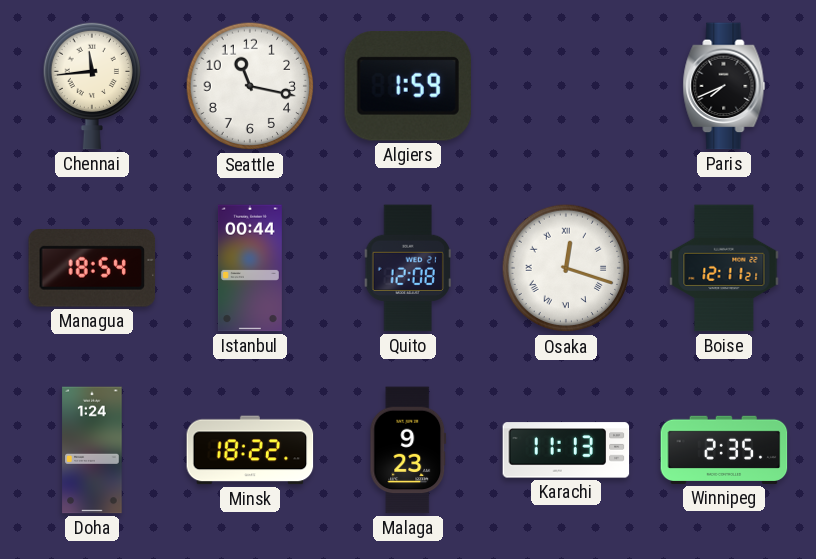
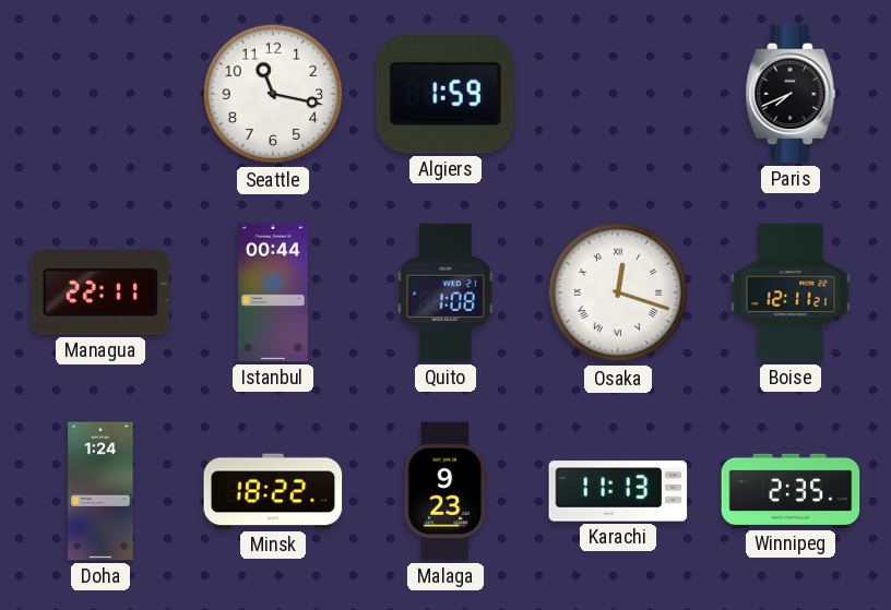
Chennai: 11:44 -> none (91, 86)
Managua: 18:54 -> 22:11 (100, 294)
Quito: 12:08 -> 1:08 (445, 292)
